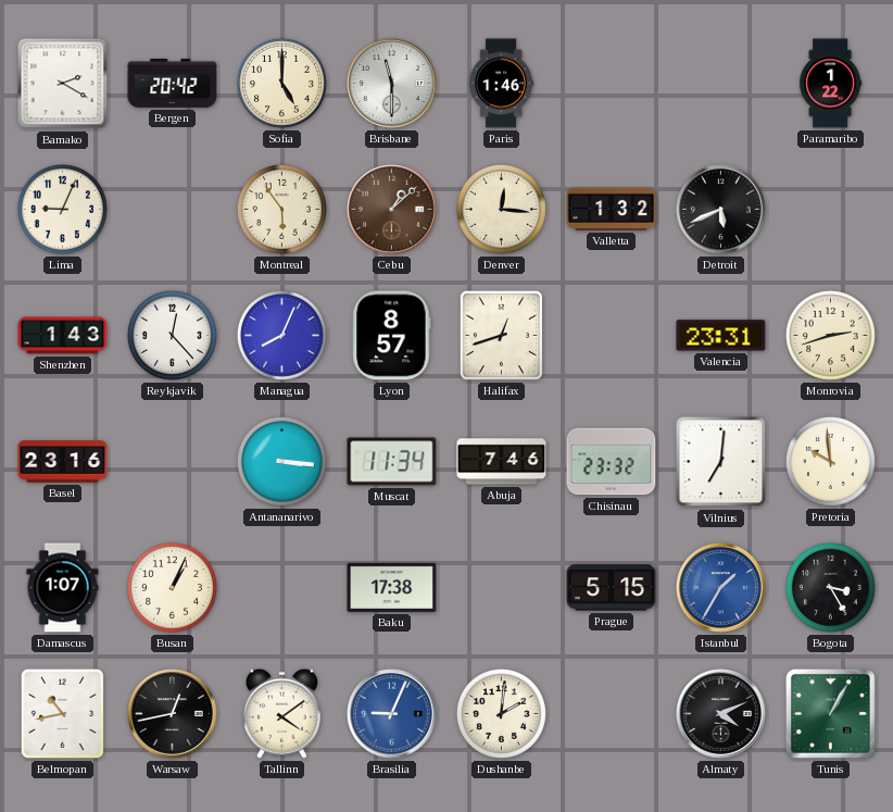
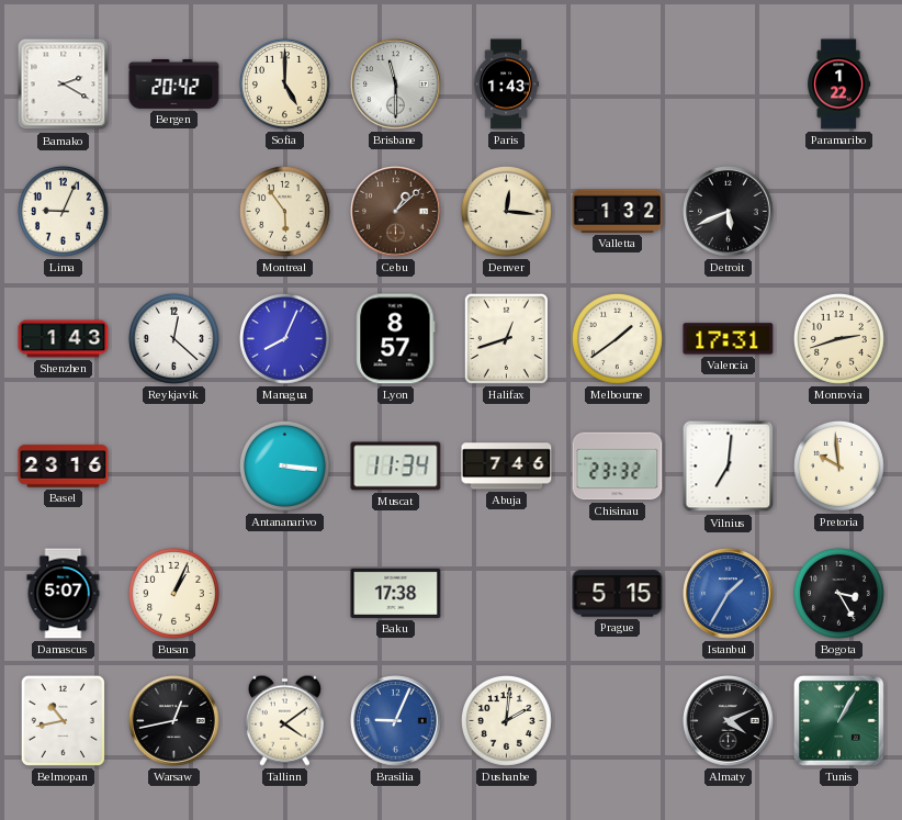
Paris: 1:46 -> 1:43 (506, 85)
Reykjavik: 12:23 -> 12:22 (173, 338)
Melbourne: none -> 1:39 (617, 338)
Valencia: 23:31 -> 17:31 (729, 339)
Damascus: 1:07 -> 5:07 (64, 594)
